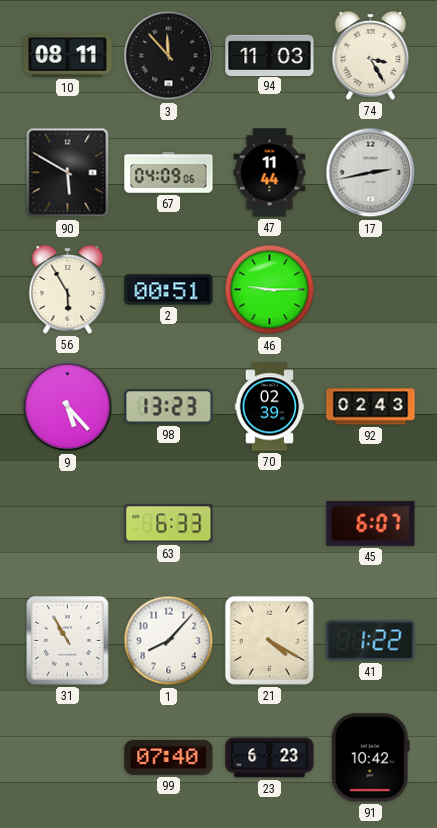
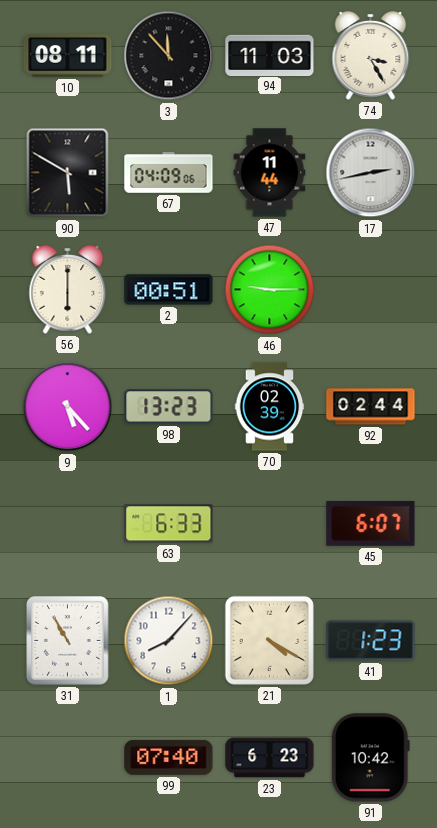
56: 5:55 -> 6:00 (68, 290)
92: 02:43 -> 02:44 (371, 407)
41: 1:22 -> 1:23 (371, 641)
